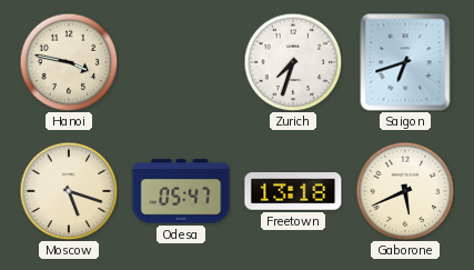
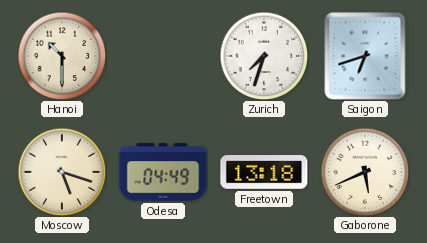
Hanoi: 3:47 -> 10:30 (62, 56)
Odesa: 05:47 -> 04:49 (163, 172)
